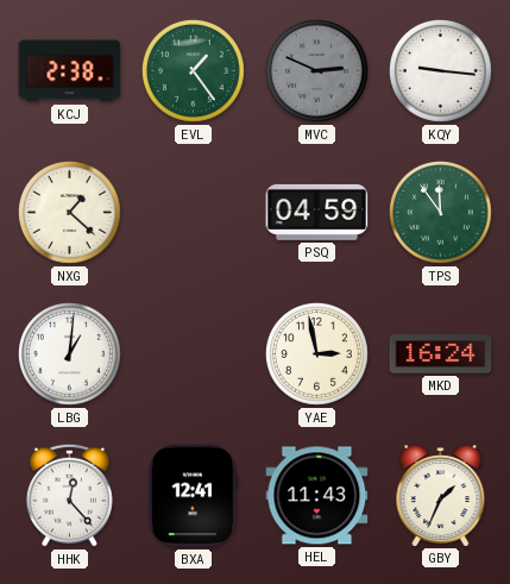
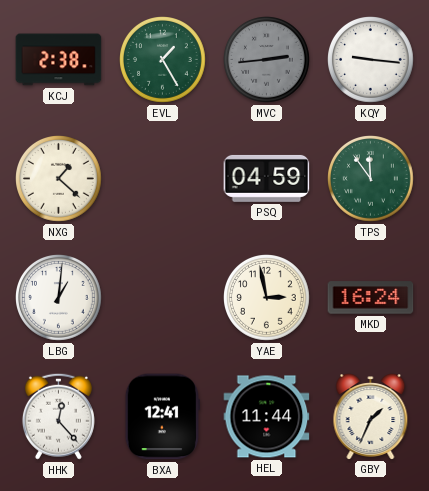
EVL: 1:24 -> 1:25 (163, 60)
MVC: 2:49 -> 2:44 (267, 60)
HEL: 11:43 -> 11:44 (267, 417)
